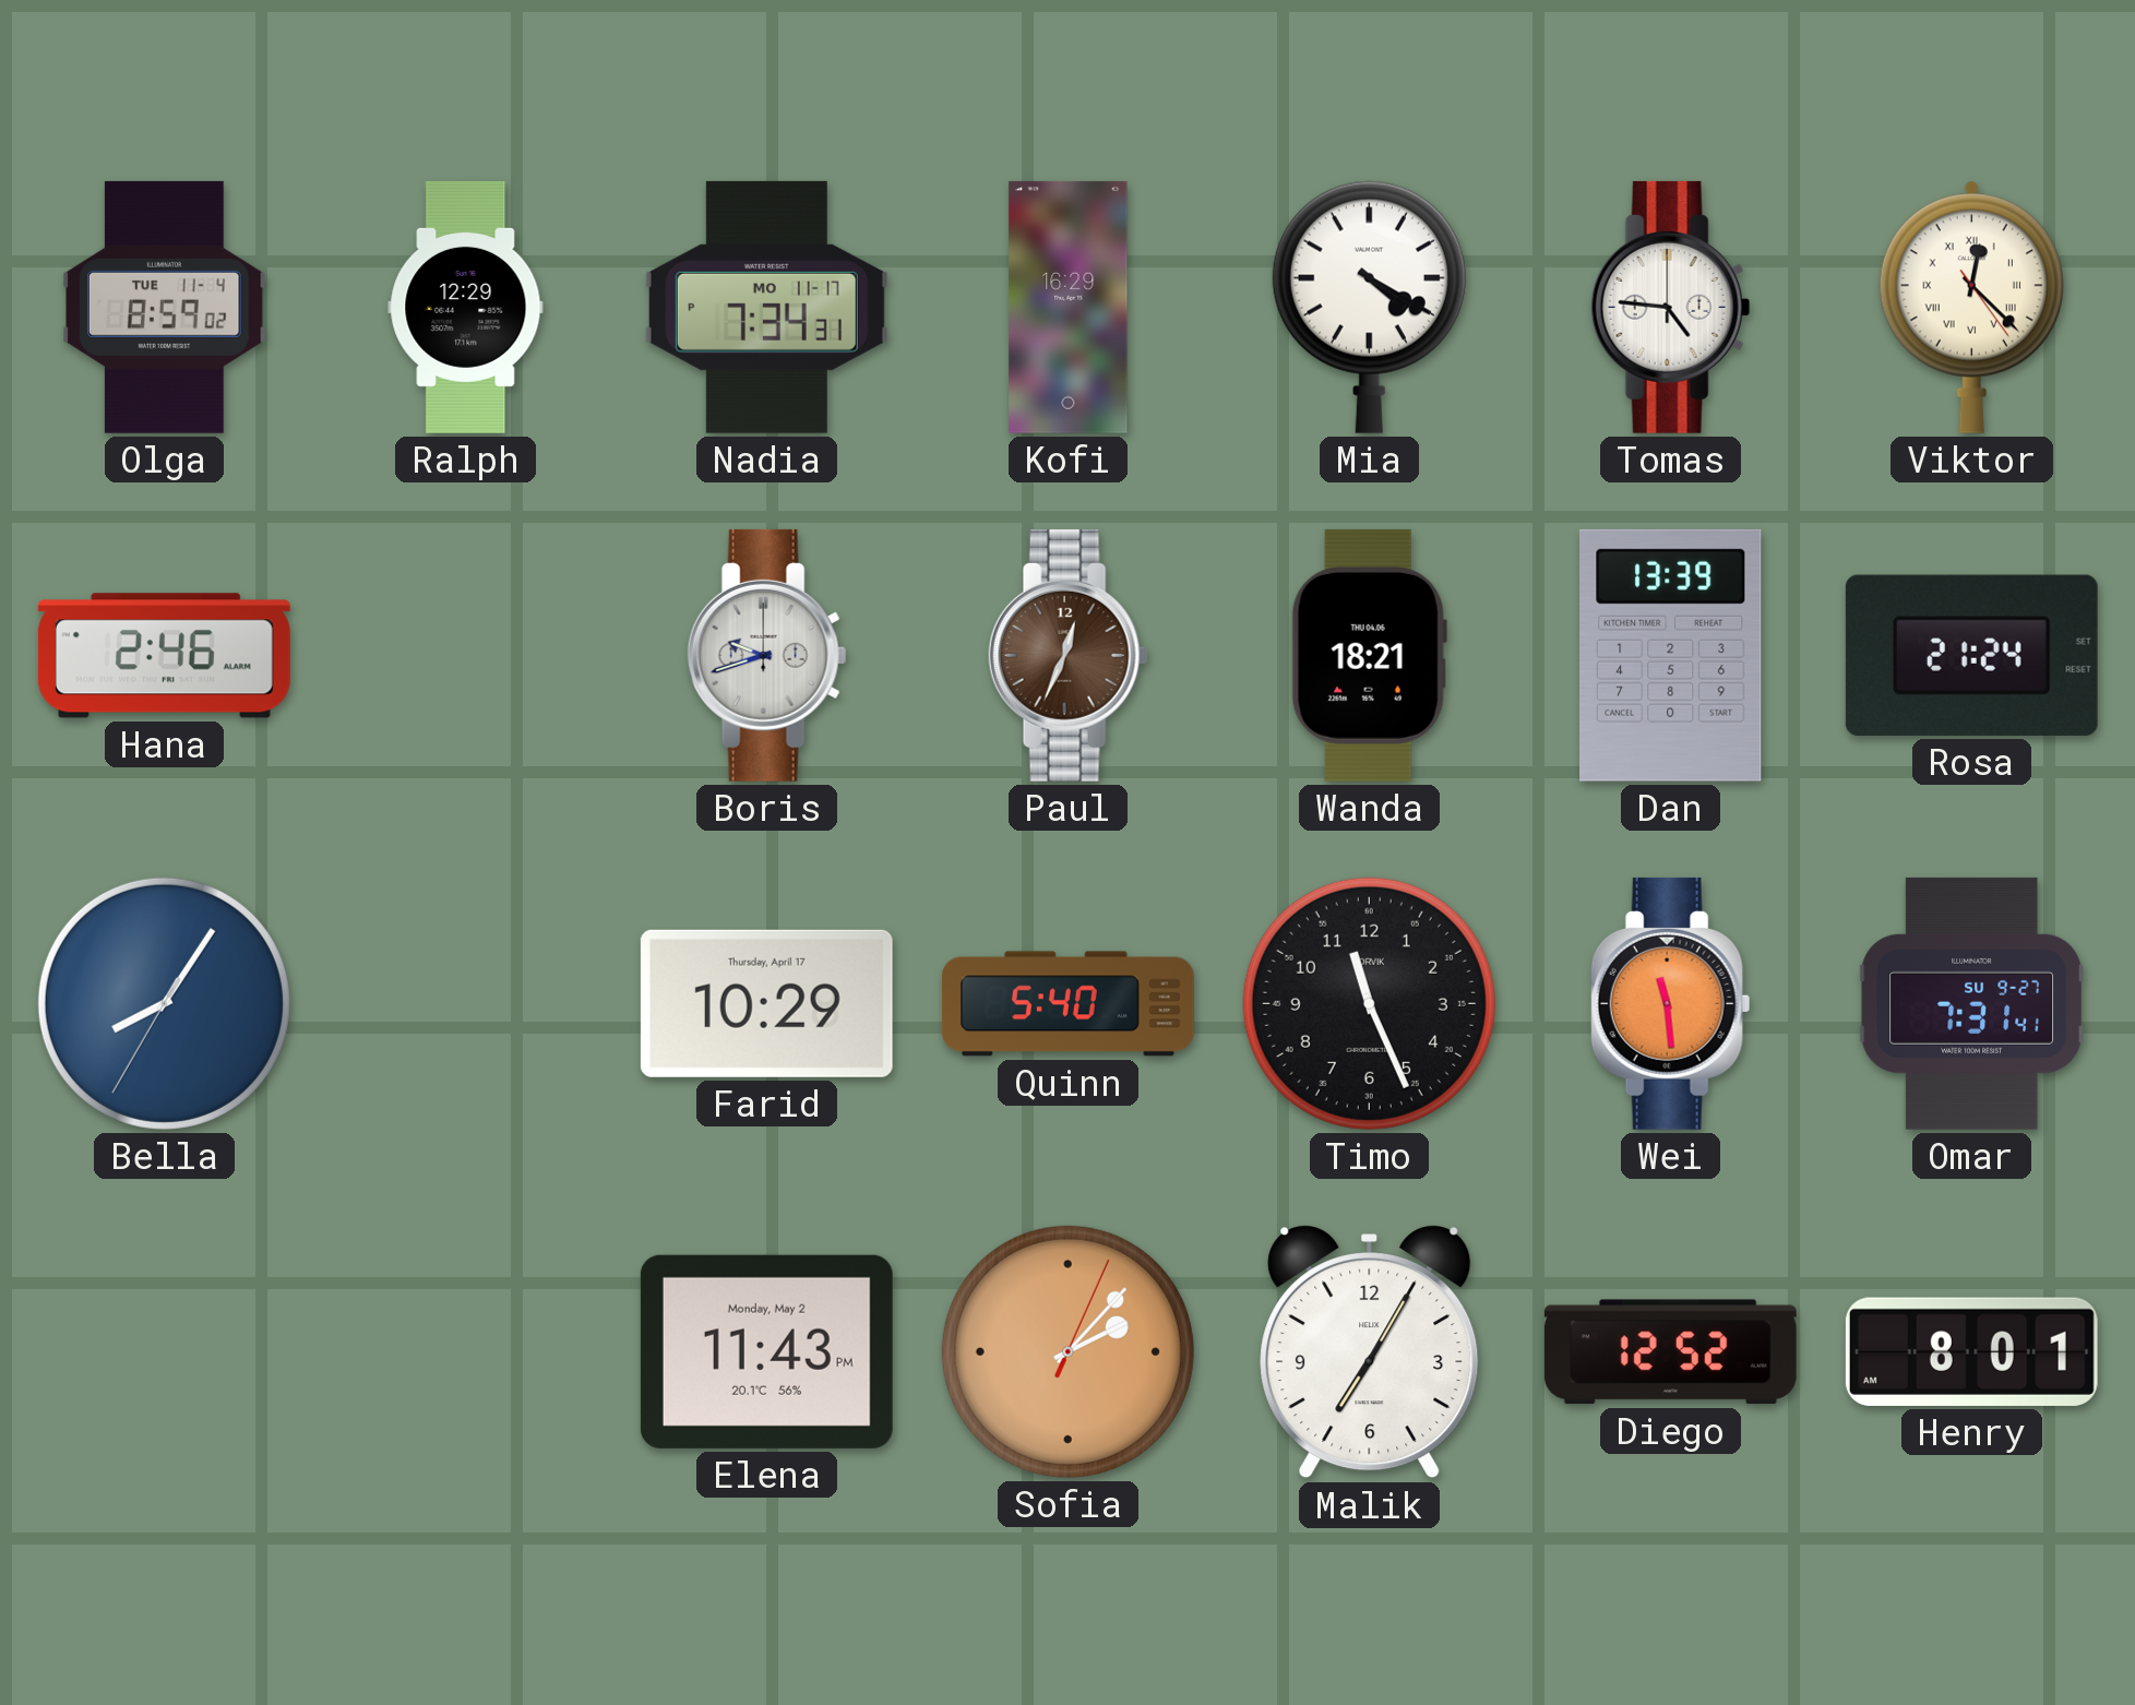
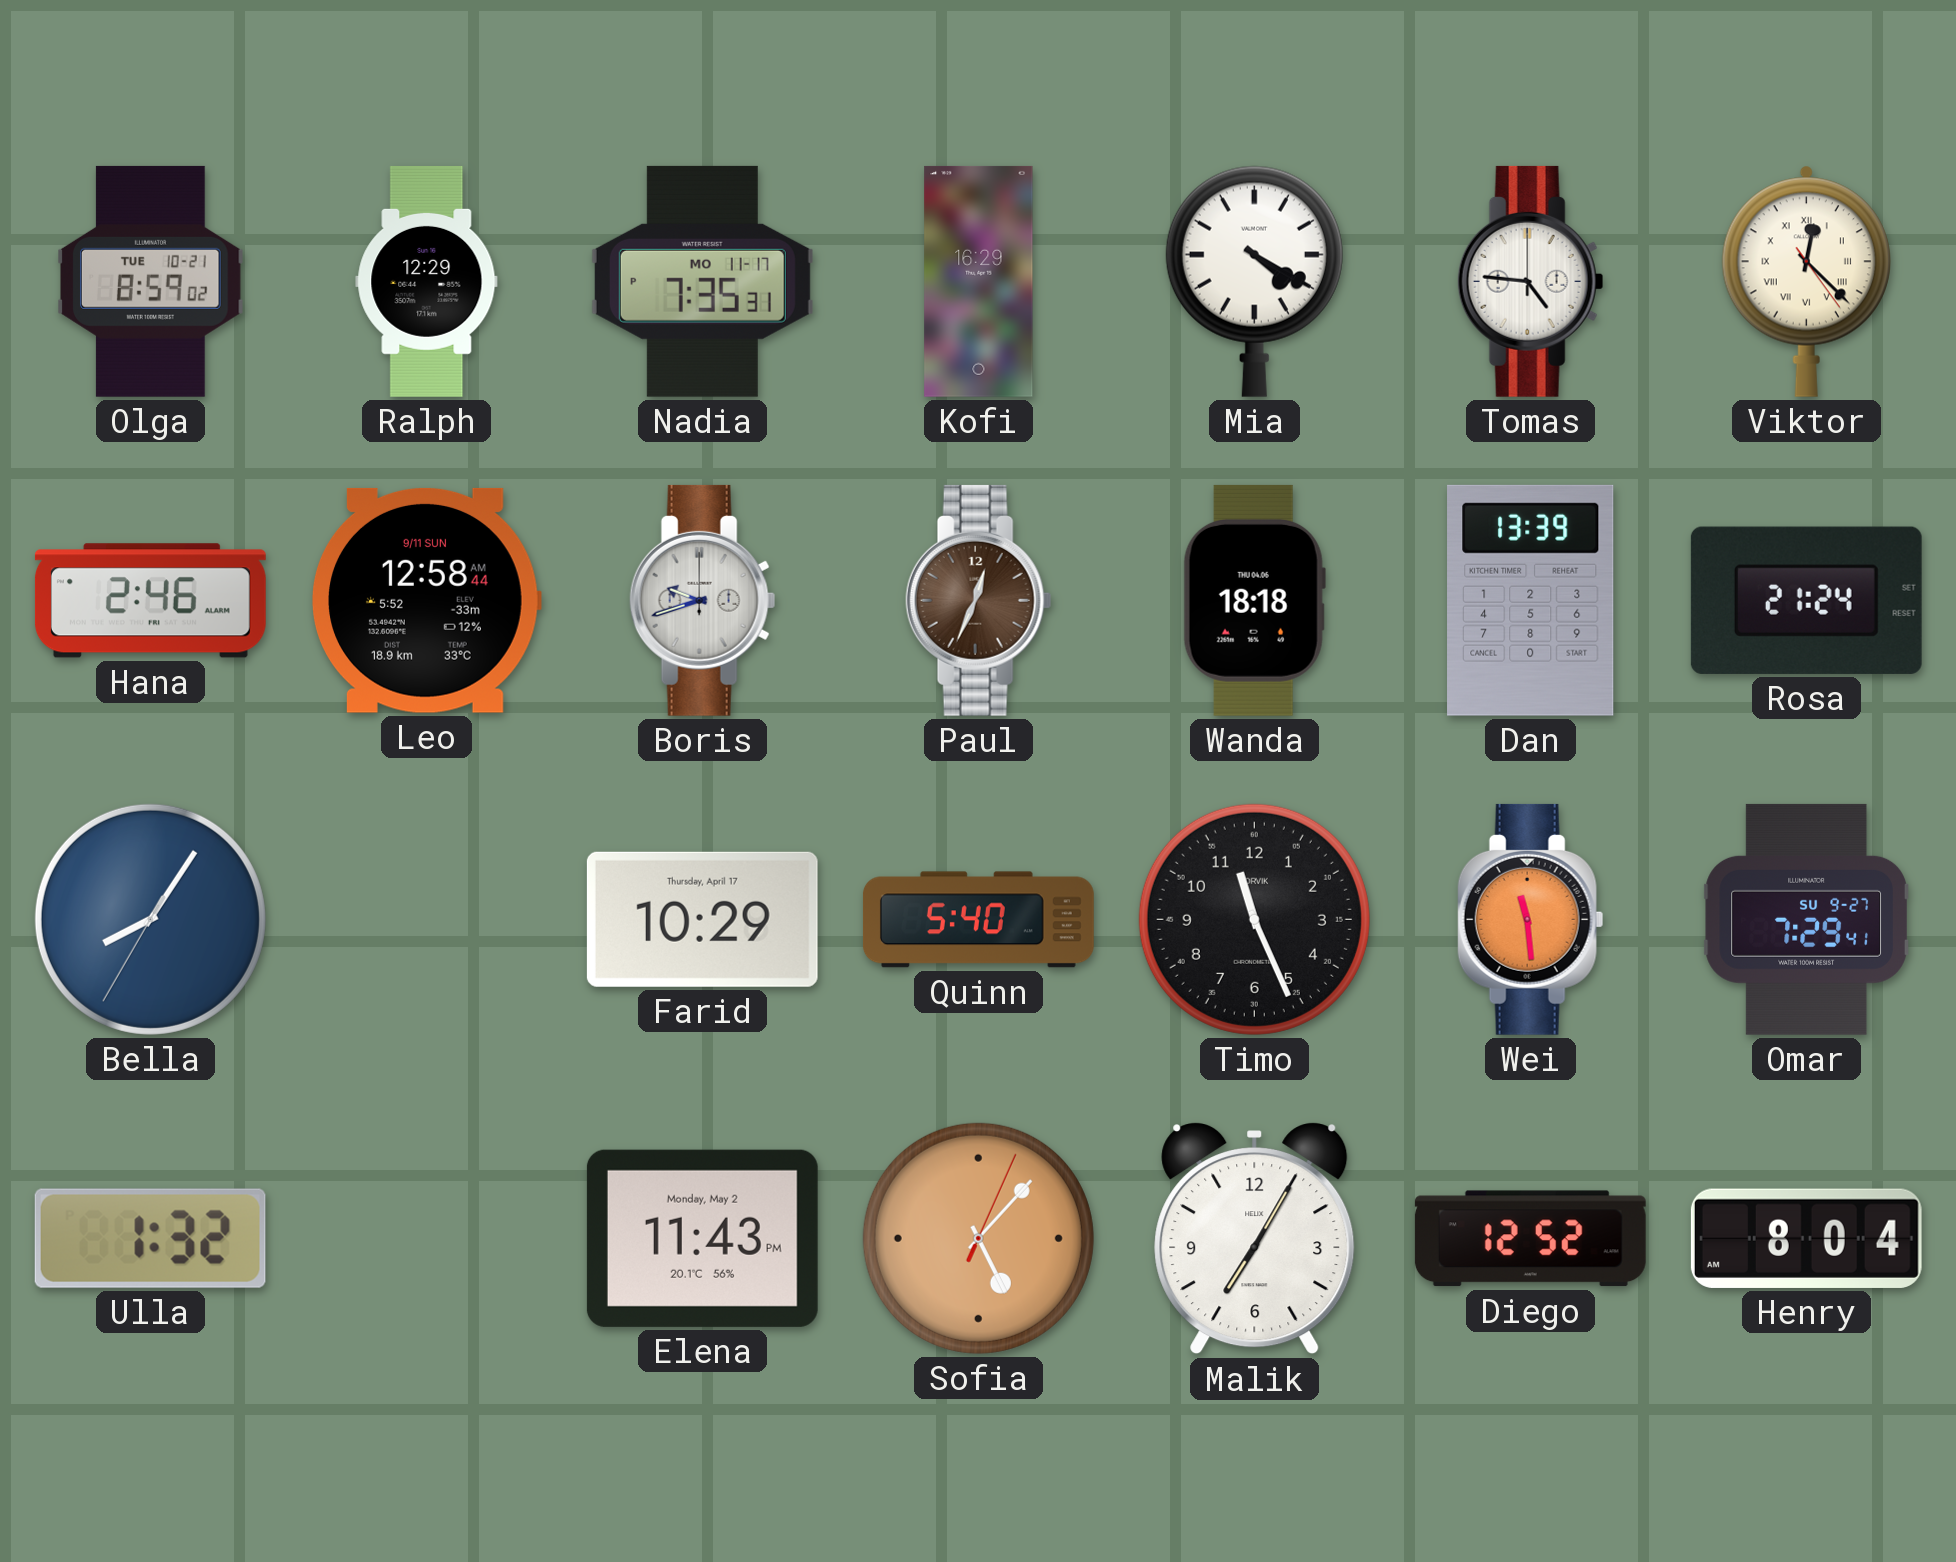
Olga date: TUE 11-4 -> TUE 10-21 (151, 281)
Nadia: 7:34 -> 7:35 (702, 281)
Leo: none -> 12:58 (426, 600)
Wanda: 18:21 -> 18:18 (1254, 600)
Omar: 7:31 -> 7:29 (1806, 919)
Ulla: none -> 1:32 (150, 1238)
Sofia: 2:07 -> 5:07 (978, 1238)
Henry: 8:01 -> 8:04 (1806, 1238)
